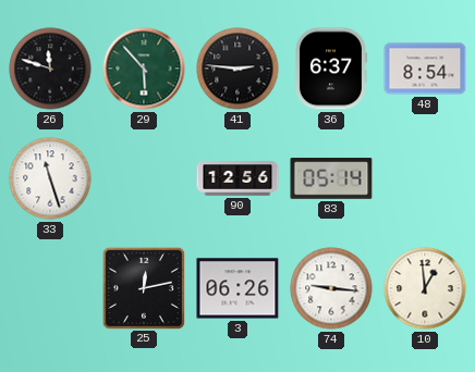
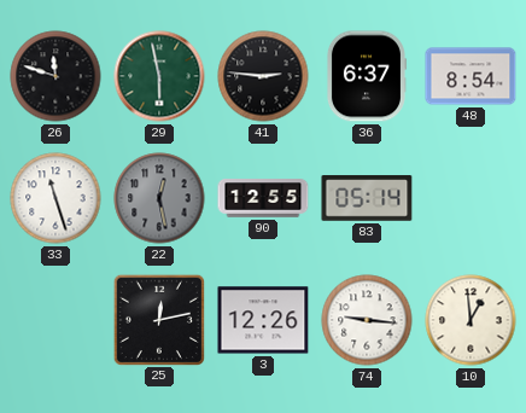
29: 5:53 -> 5:58 (159, 76)
22: none -> 12:28 (159, 198)
90: 12:56 -> 12:55 (263, 198)
3: 06:26 -> 12:26 (263, 320)
